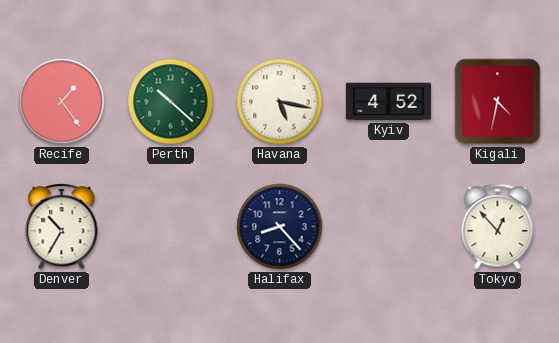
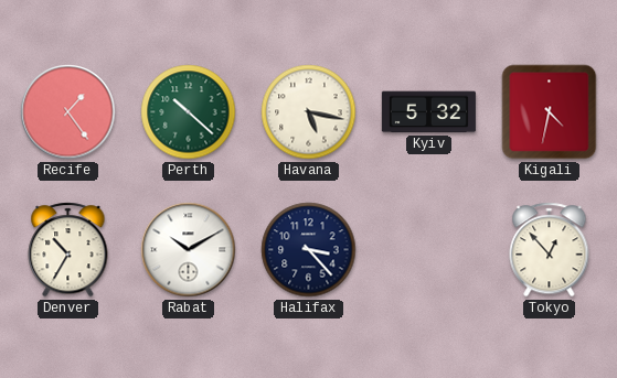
Kyiv: 4:52 -> 5:32 (428, 112)
Rabat: none -> 10:10 (189, 250)
Halifax: 8:23 -> 3:23 (309, 250)
